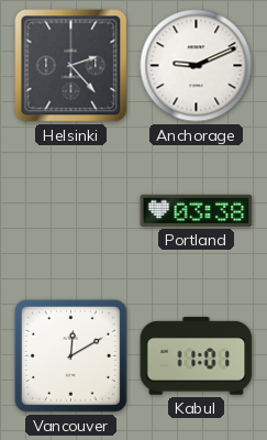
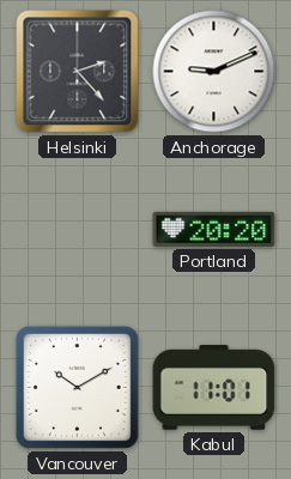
Portland: 03:38 -> 20:20 (214, 229)
Vancouver: 12:10 -> 10:10 (77, 387)
